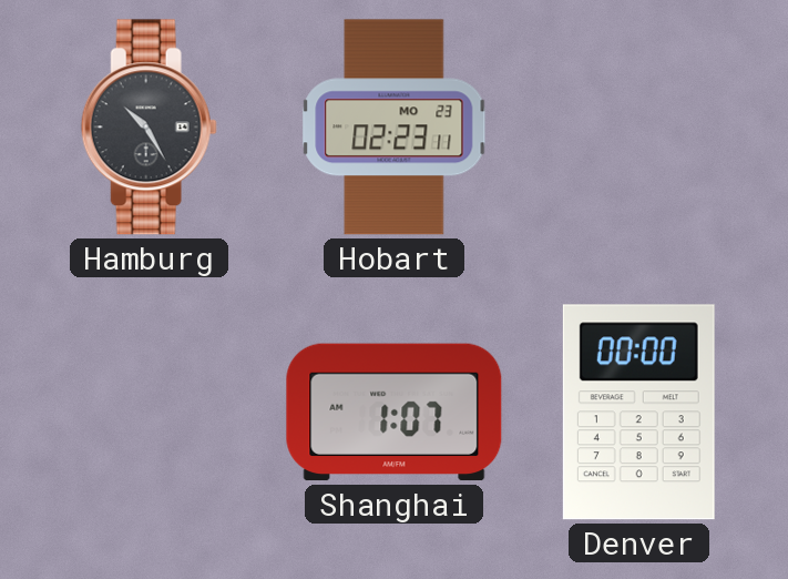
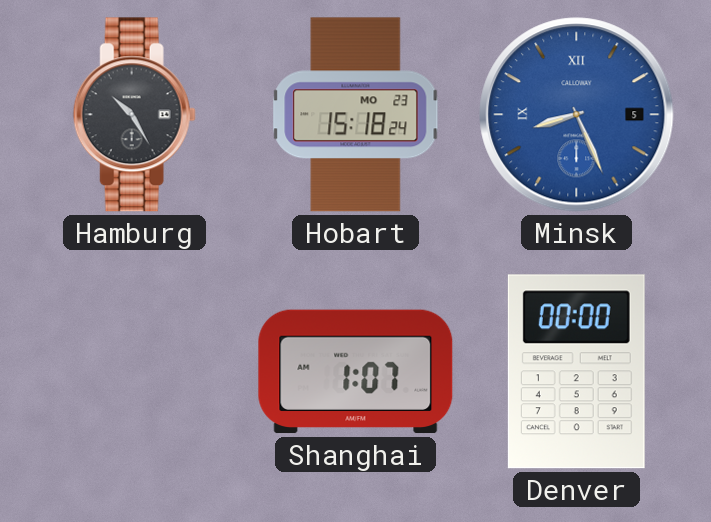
Hobart: 02:23 -> 15:18 (356, 115)
Minsk: none -> 8:26 (577, 115)
